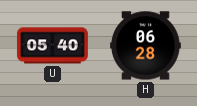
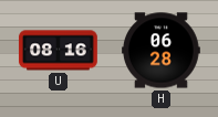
U: 05:40 -> 08:16 (59, 51)
